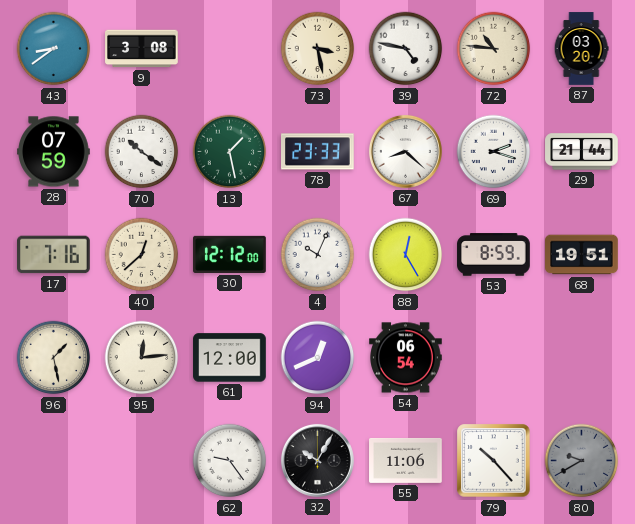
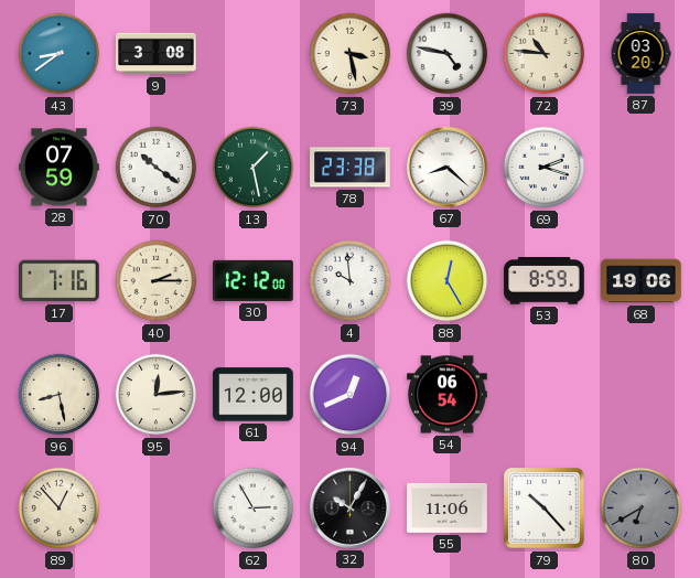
78: 23:33 -> 23:38 (351, 168)
29: 21:44 -> none (582, 152)
40: 12:38 -> 2:15 (157, 281)
4: 10:04 -> 9:59 (351, 281)
68: 19:51 -> 19:06 (642, 281)
96: 1:28 -> 8:28 (60, 395)
89: none -> 12:53 (60, 509)
62: 9:24 -> 2:55 (254, 509)
80: 9:40 -> 6:40 (642, 509)
